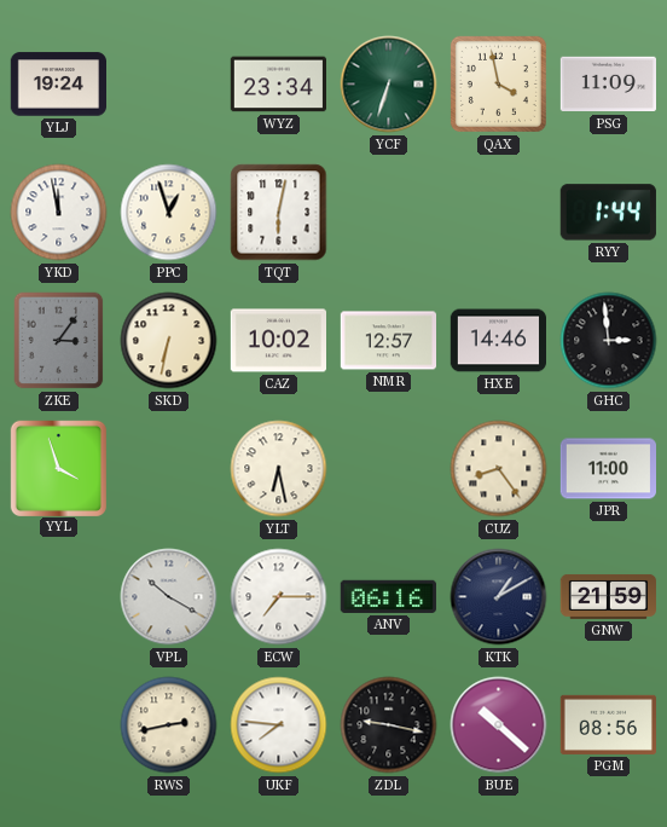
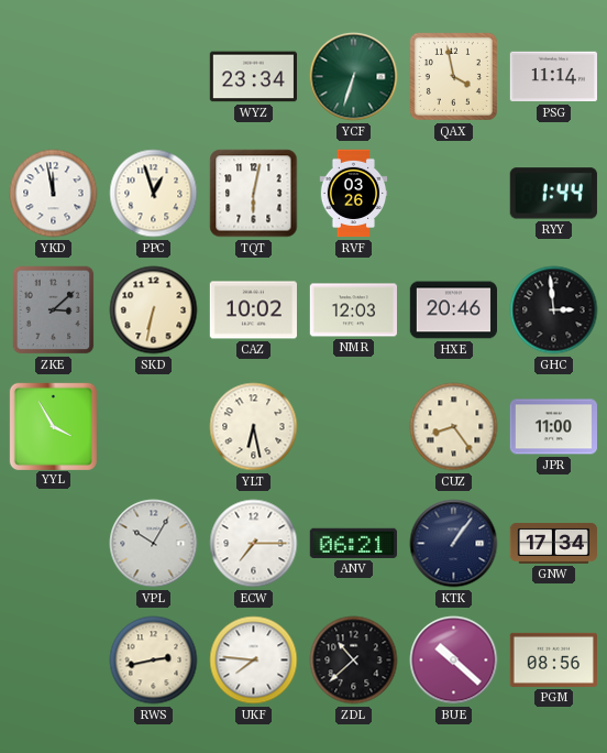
YLJ: 19:24 -> none (58, 85)
PSG: 11:09 -> 11:14 (553, 77)
RVF: none -> 03:26 (354, 194)
ZKE: 3:06 -> 3:08 (54, 310)
NMR: 12:57 -> 12:03 (353, 310)
HXE: 14:46 -> 20:46 (453, 310)
YYL: 3:57 -> 3:55 (53, 426)
VPL: 10:20 -> 10:05 (154, 544)
ANV: 06:16 -> 06:21 (353, 543)
KTK: 1:10 -> 1:06 (454, 544)
GNW: 21:59 -> 17:34 (553, 543)
ZDL: 9:17 -> 10:38 (354, 661)
